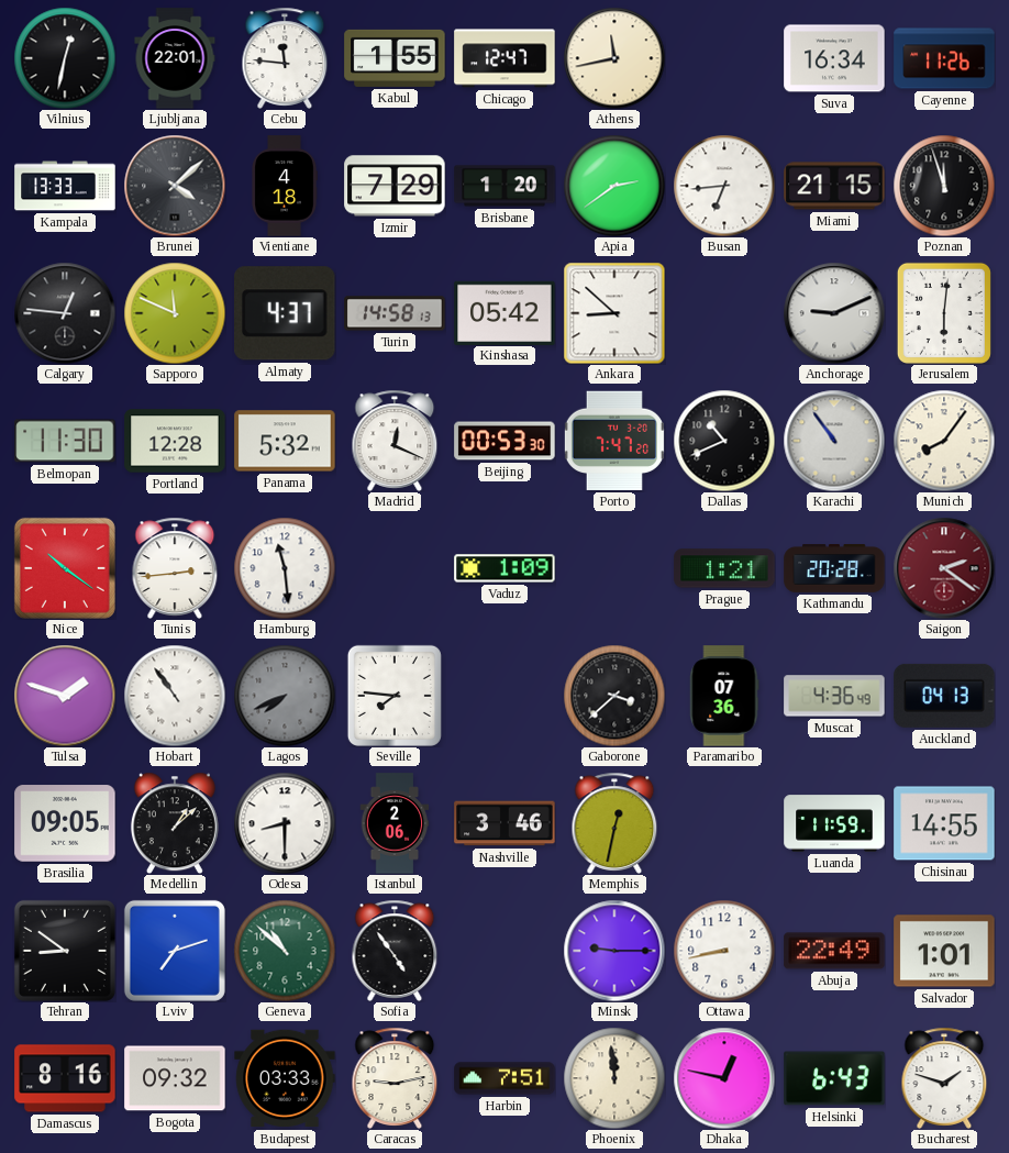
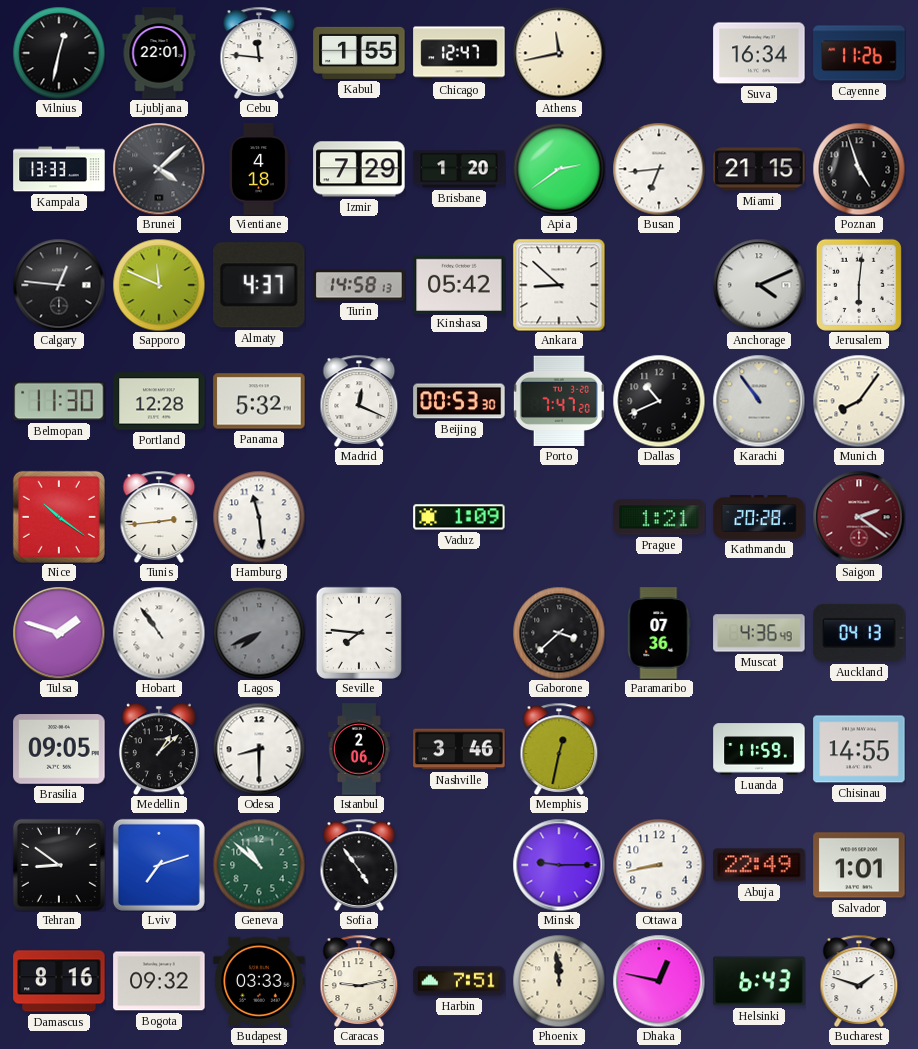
Poznan: 11:57 -> 4:57 (859, 169)
Anchorage: 9:11 -> 4:11 (759, 285)
